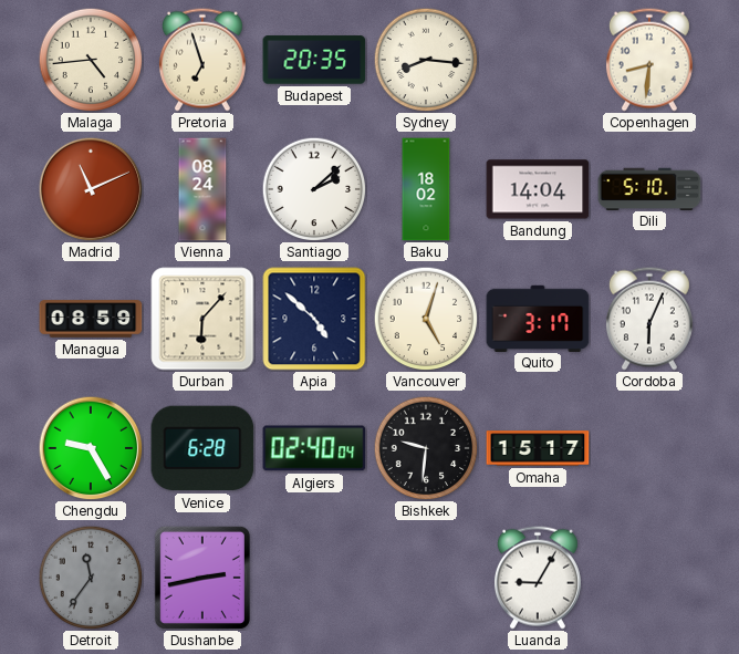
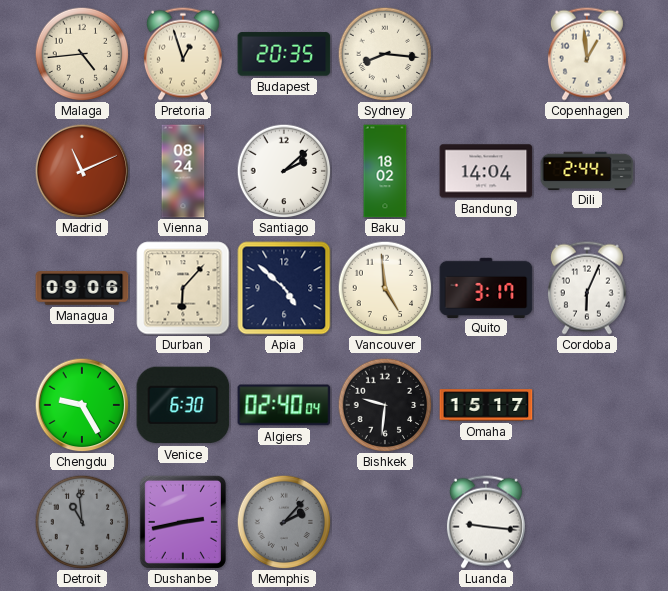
Pretoria: 6:57 -> 12:57 (183, 54)
Copenhagen: 8:31 -> 12:59 (587, 54)
Dili: 5:10 -> 2:44 (587, 170)
Managua: 08:59 -> 09:06 (82, 288)
Vancouver: 5:03 -> 4:59 (385, 288)
Venice: 6:28 -> 6:30 (183, 405)
Detroit: 11:36 -> 10:59 (82, 522)
Memphis: none -> 2:07 (284, 522)
Luanda: 9:05 -> 9:16 (486, 522)
